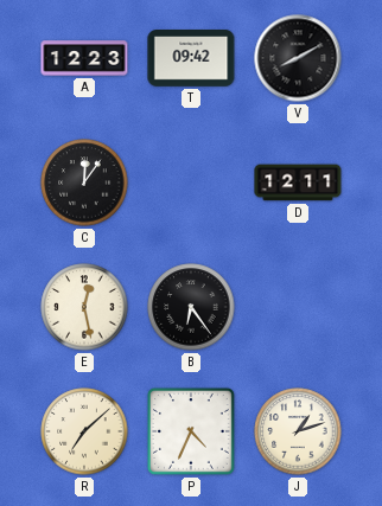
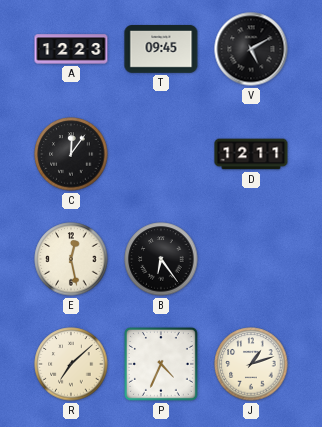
T: 09:42 -> 09:45 (161, 50)
V: 8:10 -> 5:10 (251, 49)
